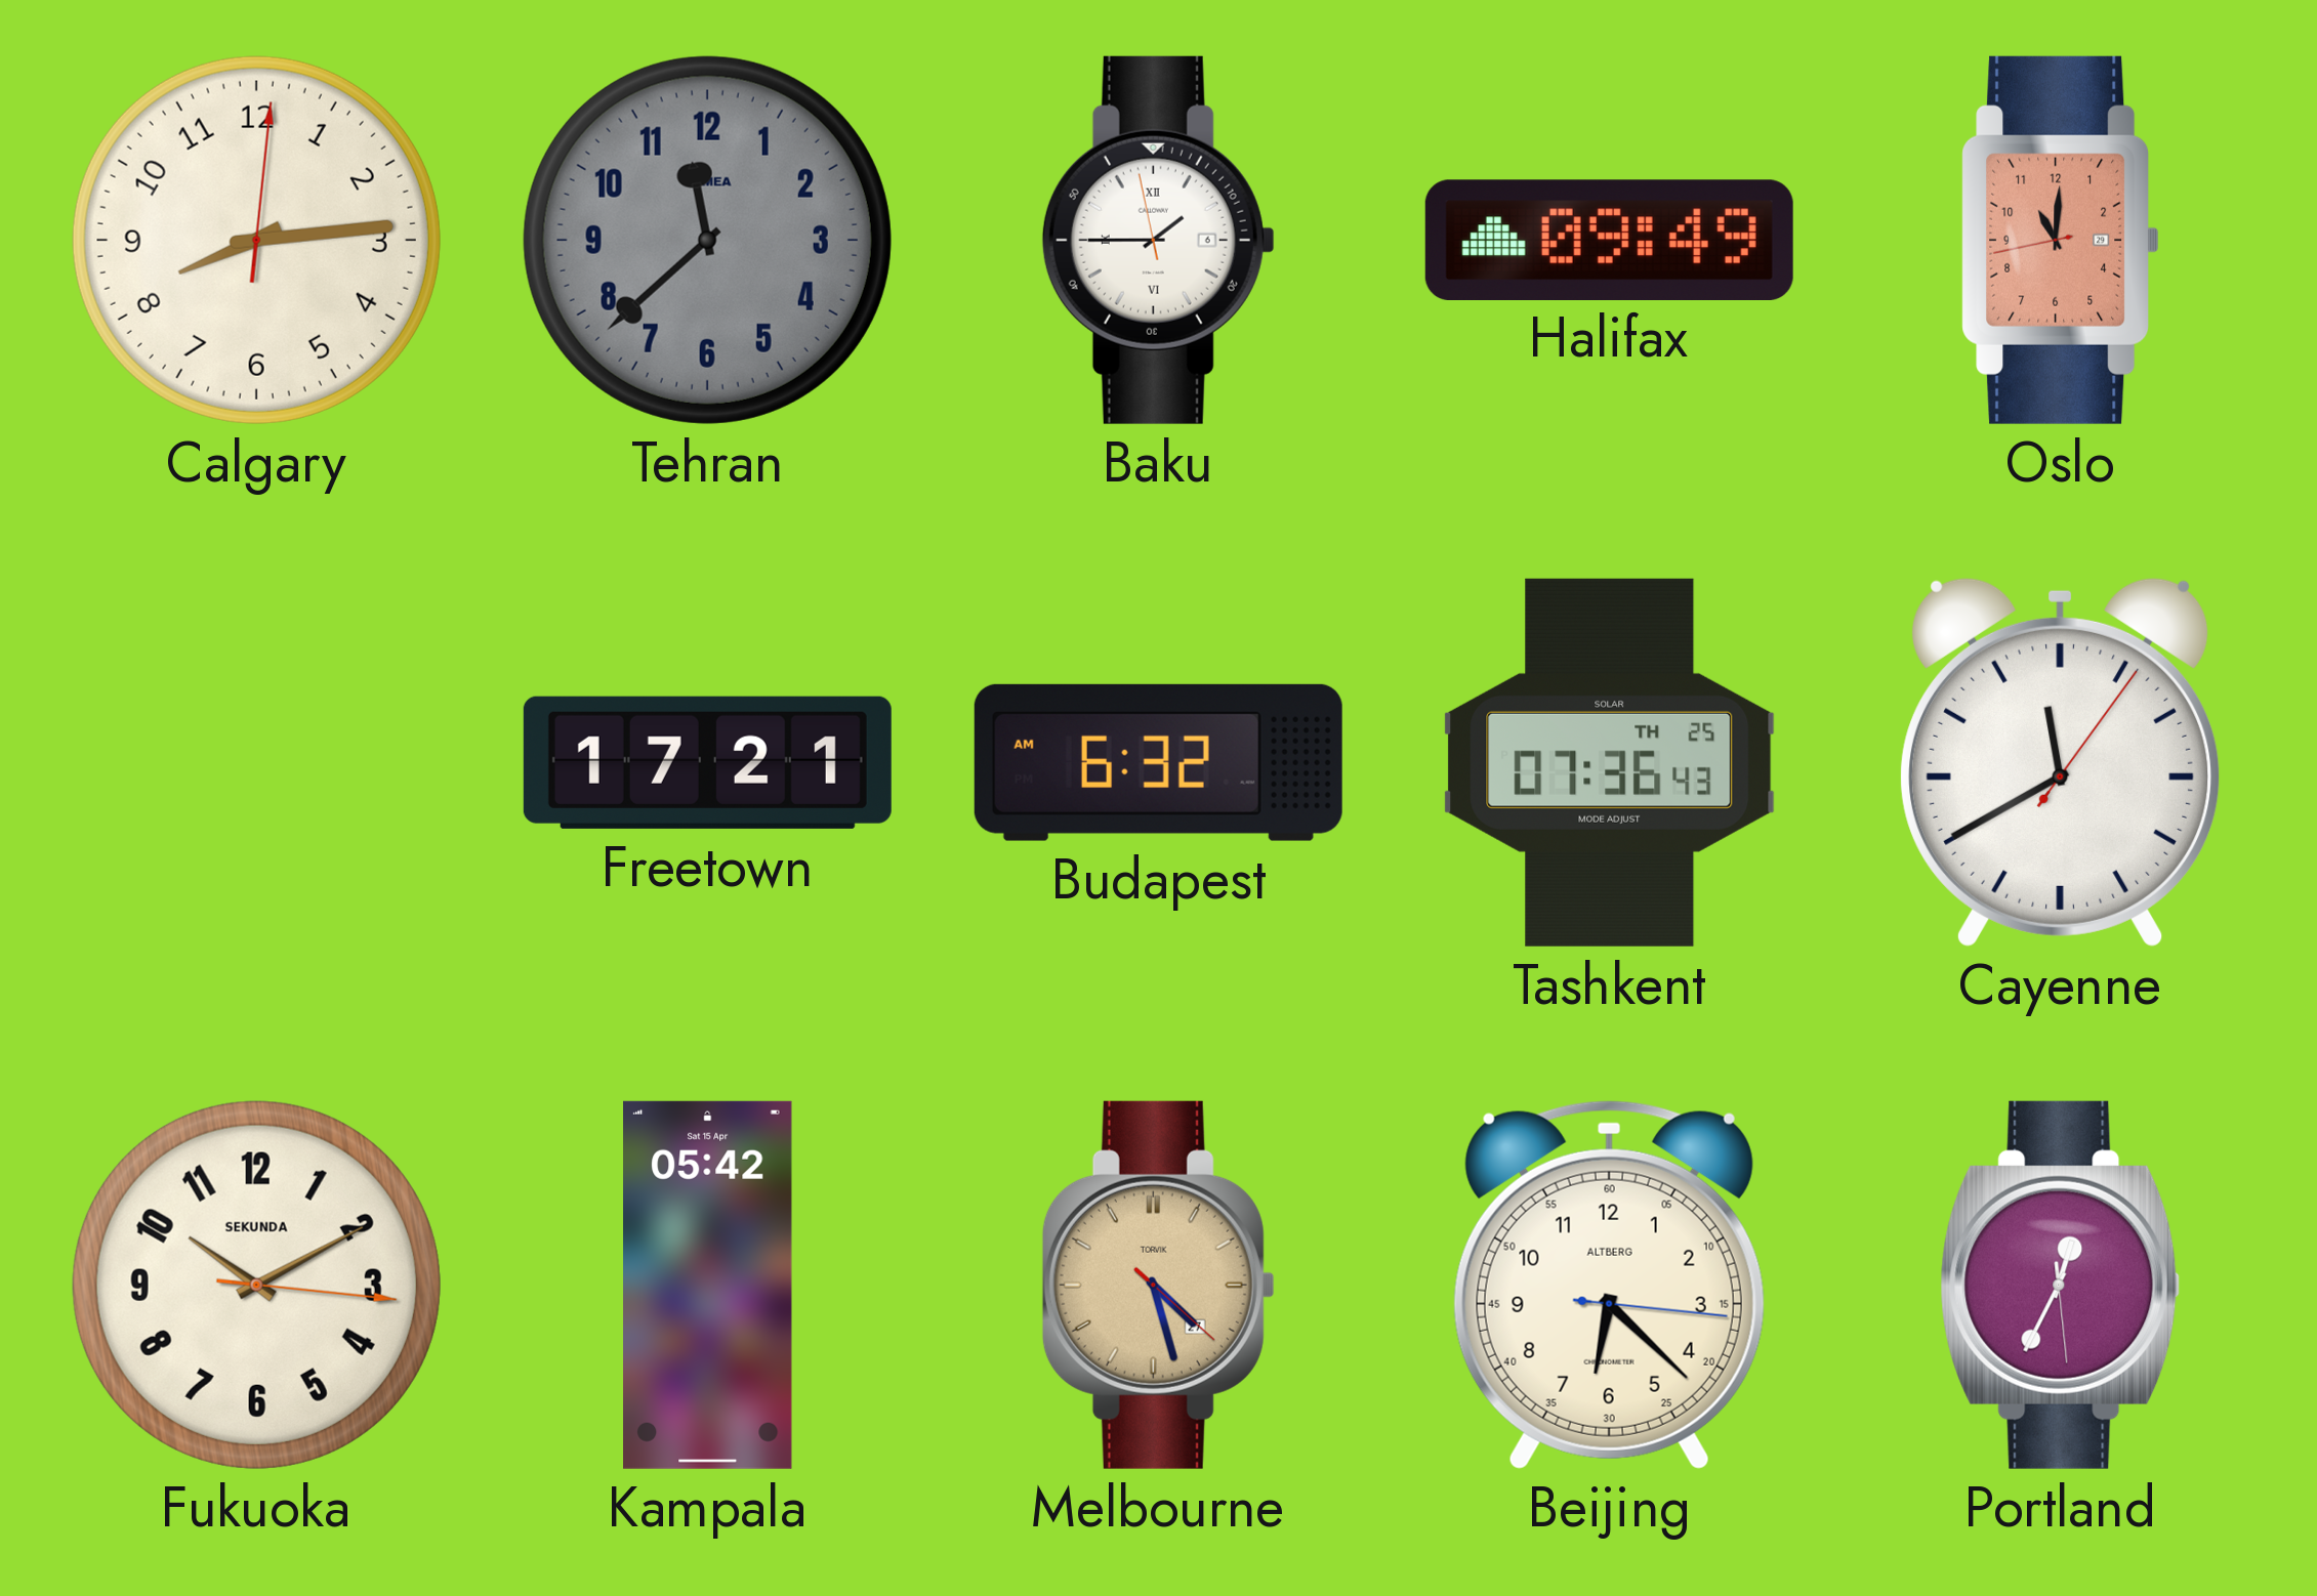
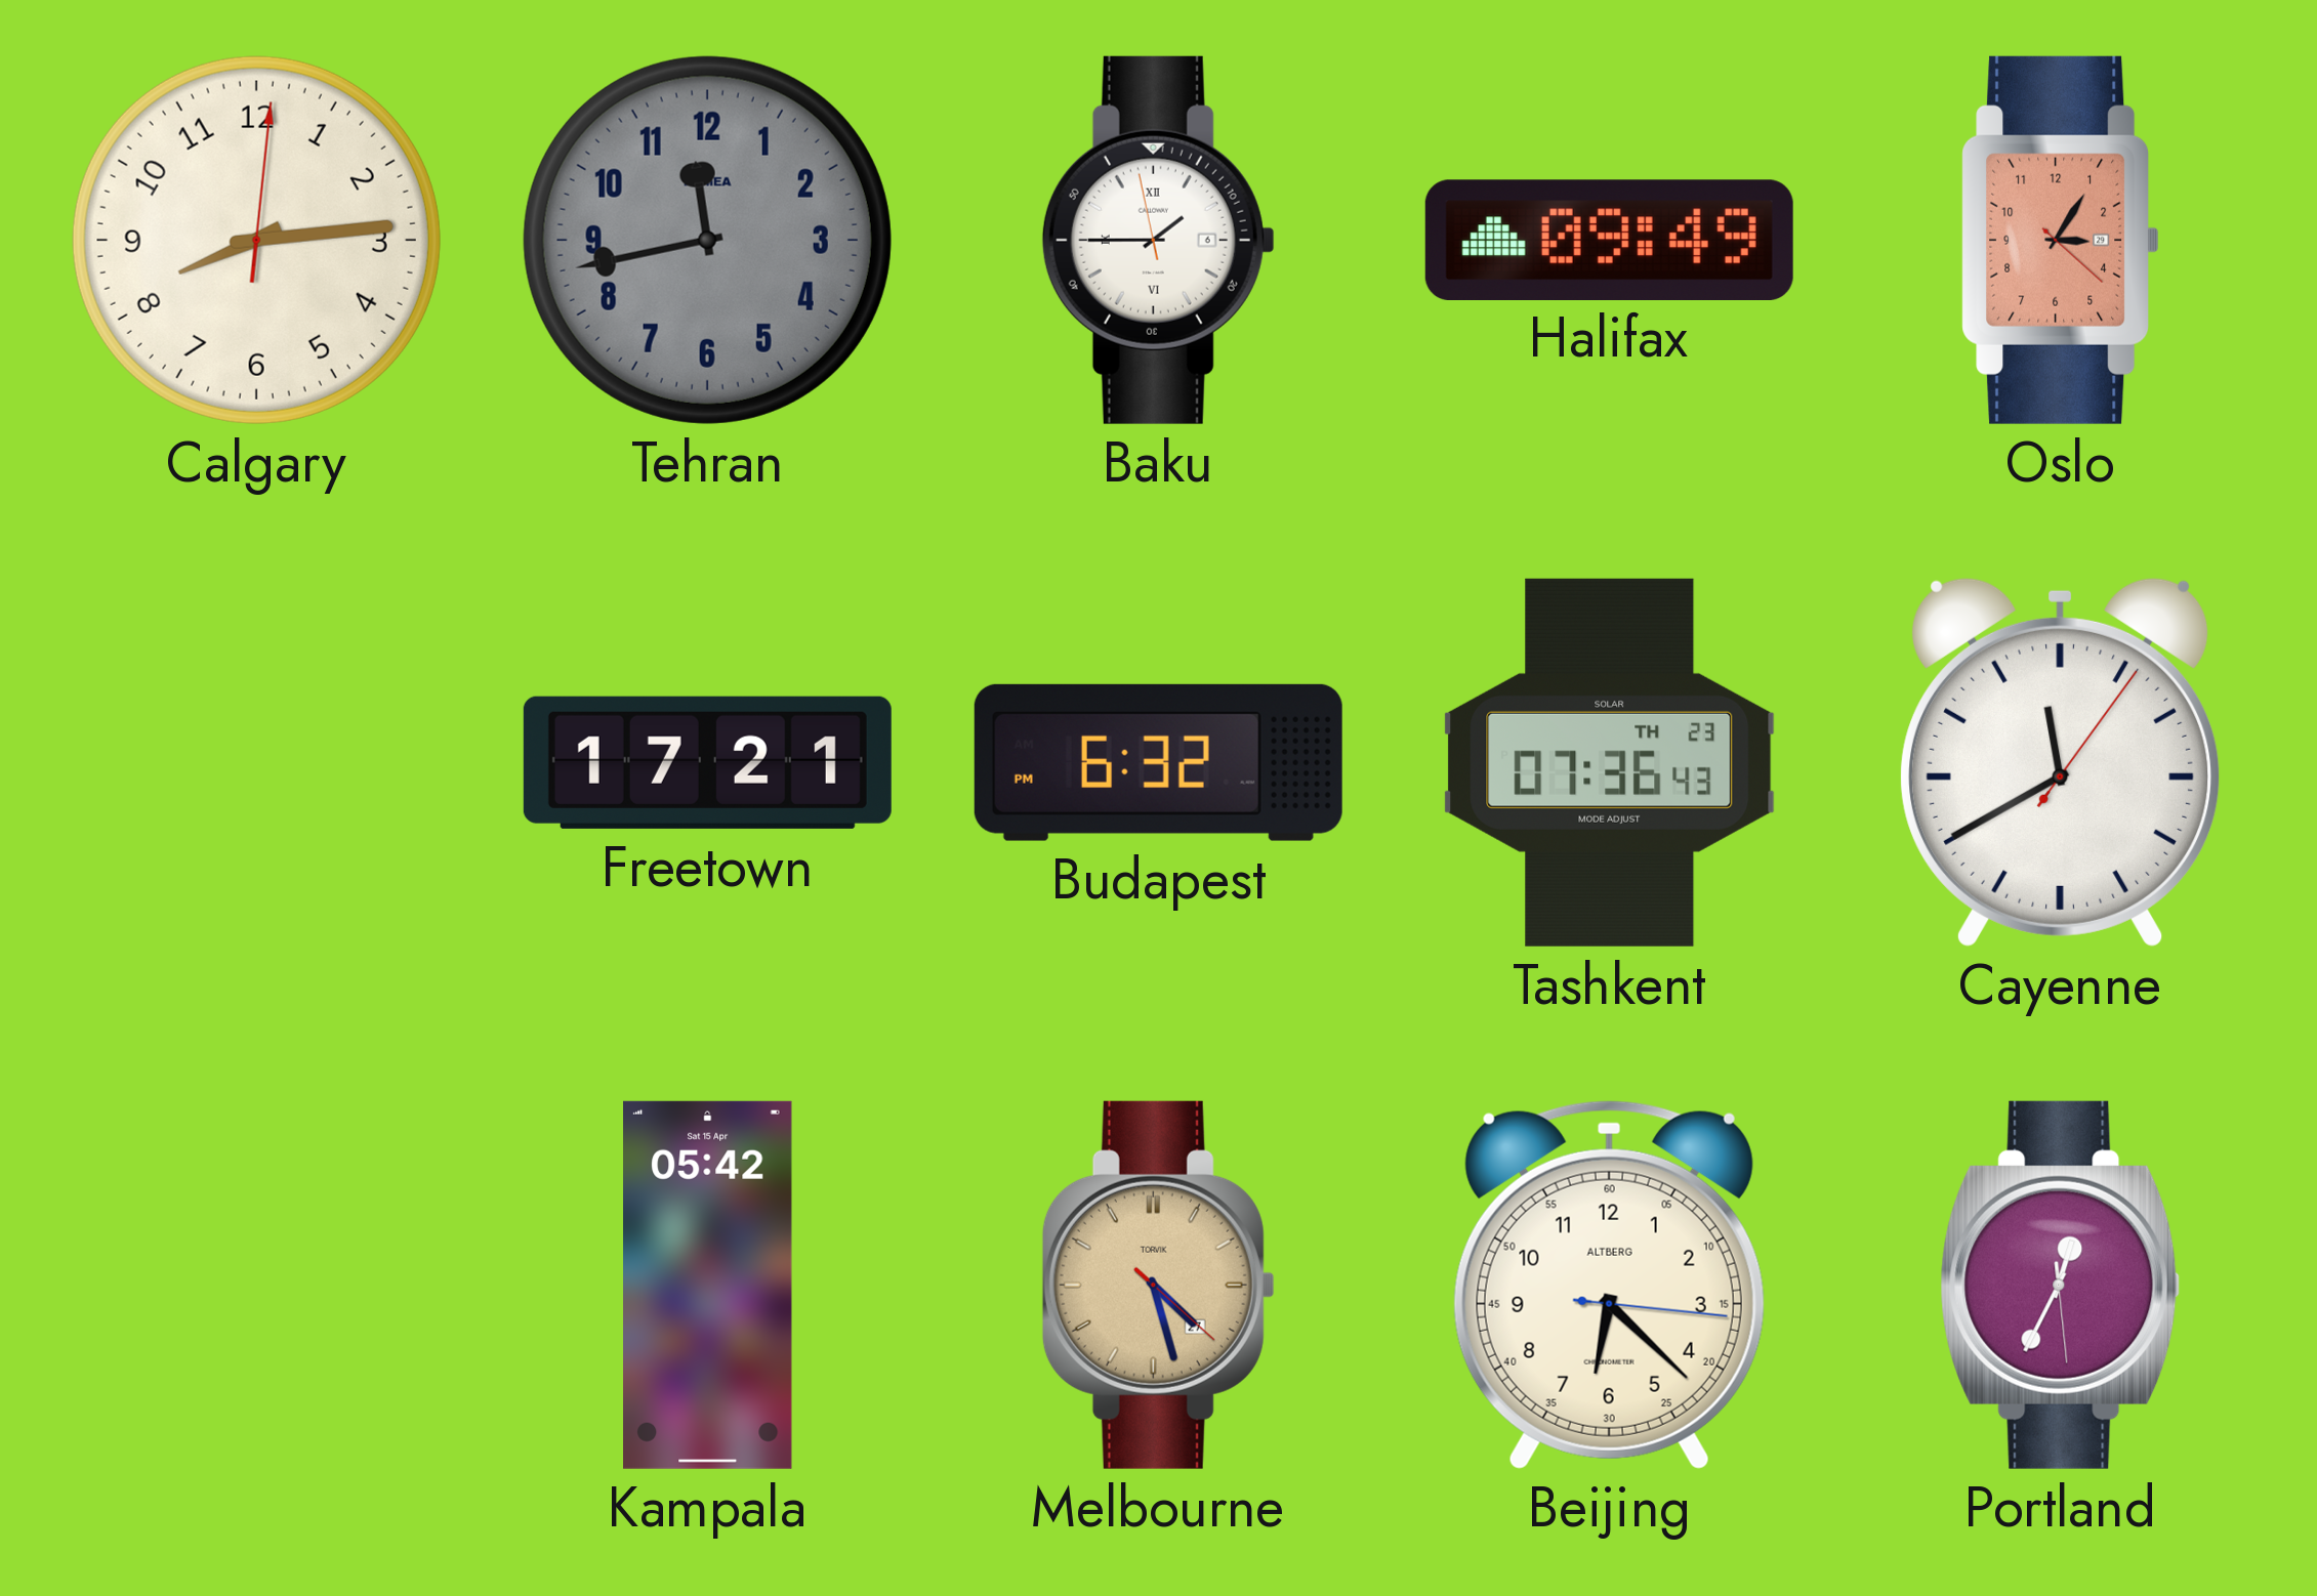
Tehran: 11:38 -> 11:43 (707, 240)
Oslo: 11:00 -> 3:05 (2061, 240)
Budapest: 6:32 AM -> 6:32 PM (1158, 762)
Tashkent date: TH 25 -> TH 23 (1610, 762)
Fukuoka: 10:10 -> none (256, 1285)
